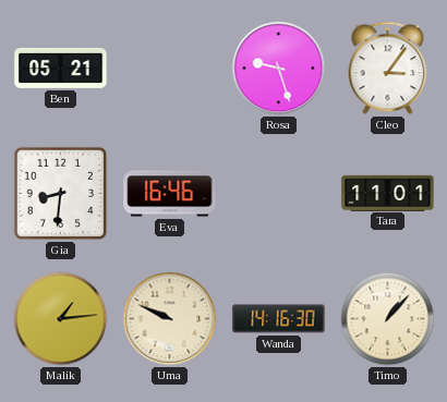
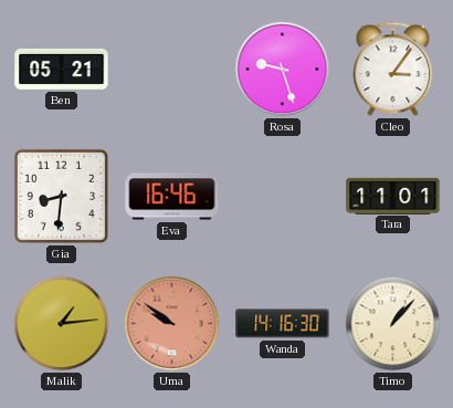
Uma: 9:49 -> 9:51 (172, 324)
Uma dial: cream -> salmon (172, 324)
